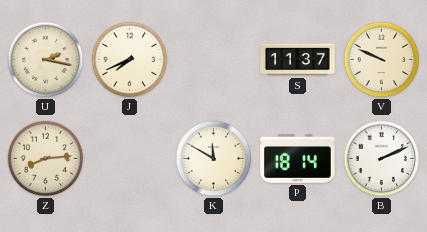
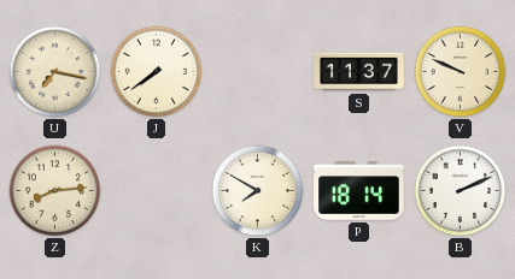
U: 2:17 -> 7:17 (55, 72)
J: 7:41 -> 7:39 (157, 72)
K: 11:50 -> 7:50 (258, 191)
